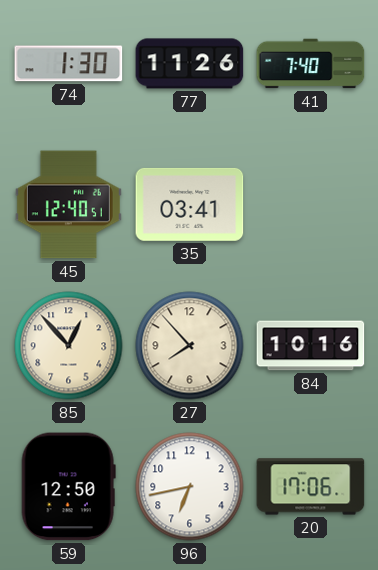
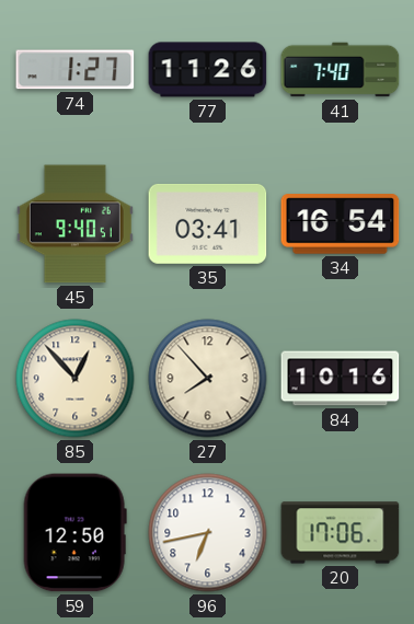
74: 1:30 -> 1:27 (76, 70)
45: 12:40 -> 9:40 (74, 224)
34: none -> 16:54 (341, 224)
